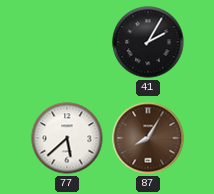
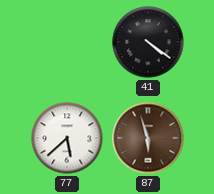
41: 2:05 -> 4:21 (148, 42)
87: 8:05 -> 5:57 (148, 138)
